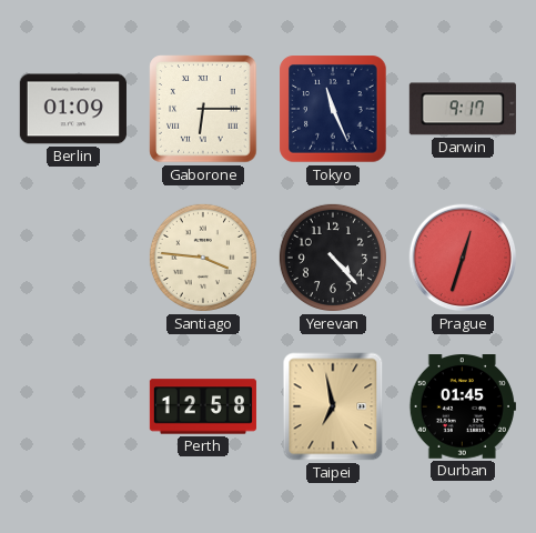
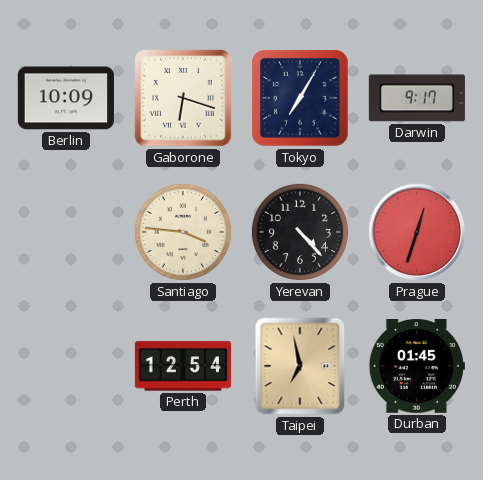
Berlin: 01:09 -> 10:09 (66, 98)
Gaborone: 6:15 -> 6:18 (183, 98)
Tokyo: 11:26 -> 7:05 (300, 98)
Perth: 12:58 -> 12:54 (183, 366)
